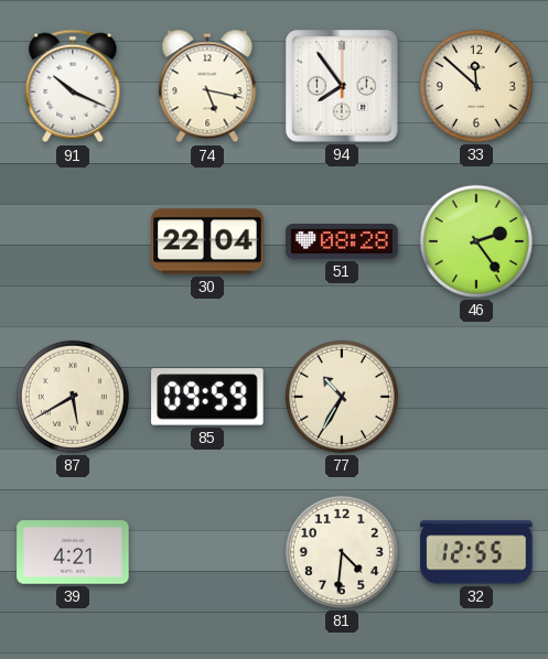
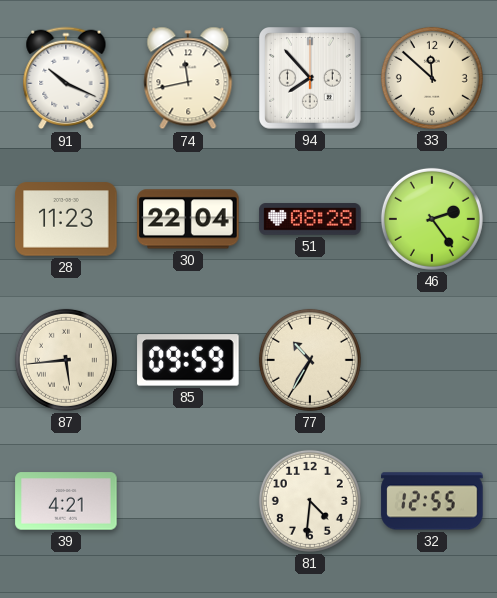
74: 5:17 -> 11:43 (188, 78)
94: 7:54 -> 7:53 (311, 79)
28: none -> 11:23 (66, 219)
87: 5:40 -> 5:44 (66, 360)
